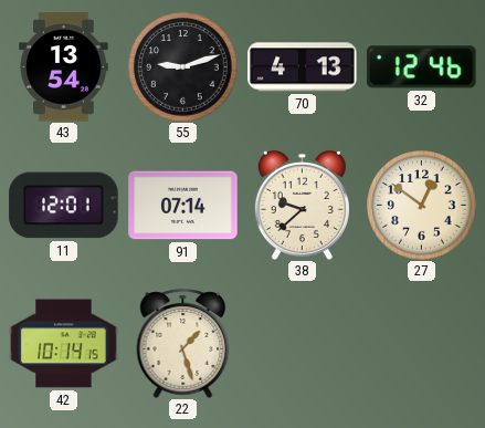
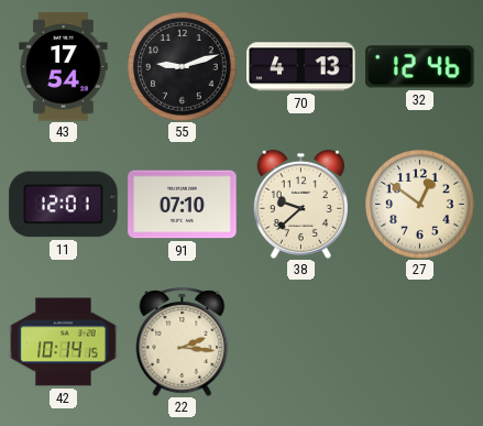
43: 13:54 -> 17:54 (64, 67)
91: 07:14 -> 07:10 (183, 205)
22: 1:27 -> 2:16 (183, 341)
